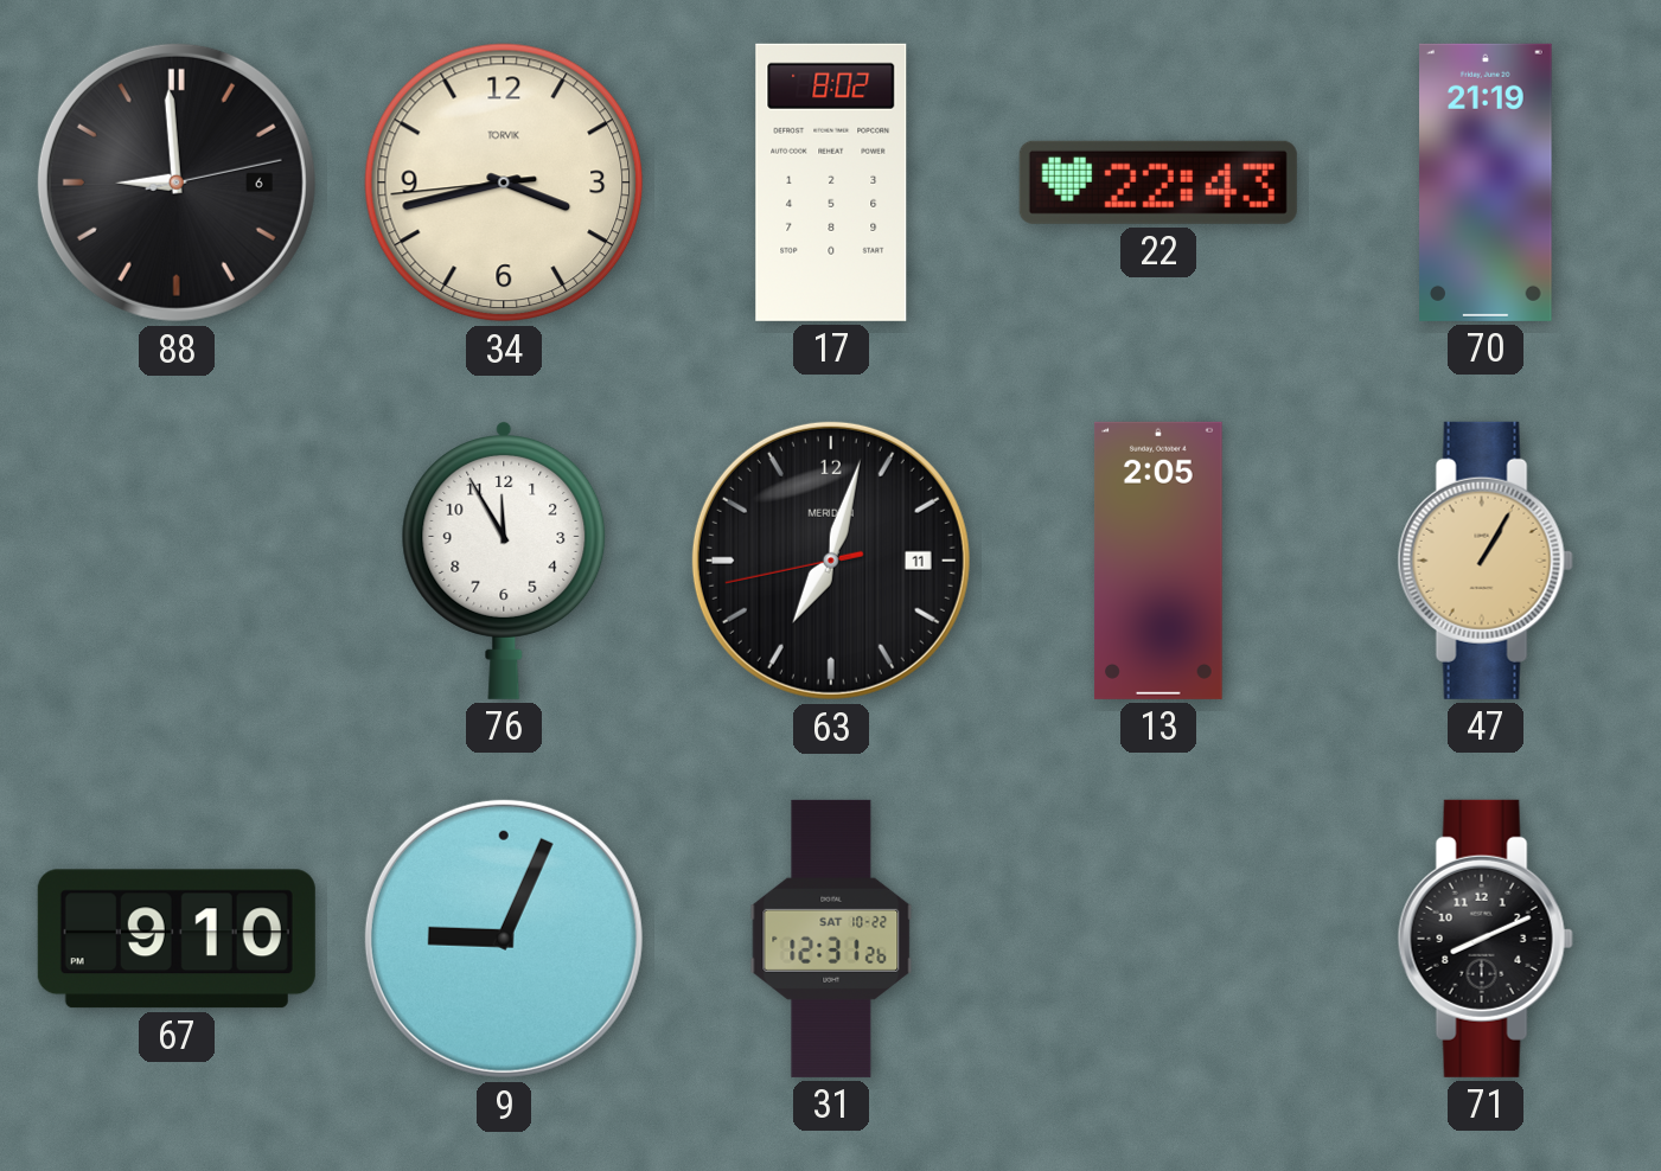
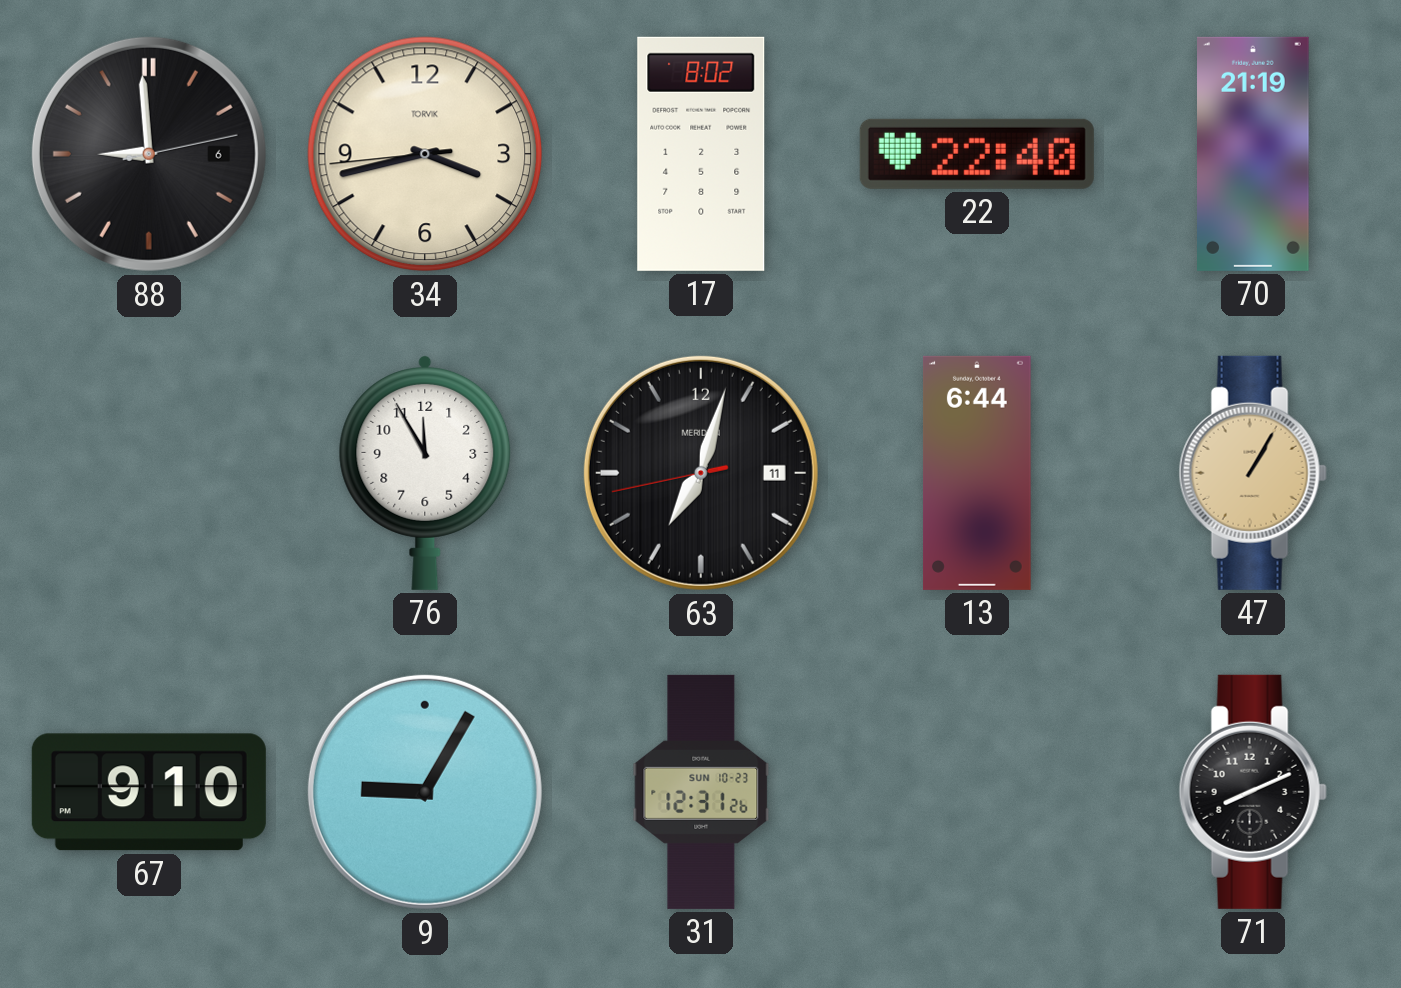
22: 22:43 -> 22:40 (977, 154)
13: 2:05 -> 6:44 (977, 473)
9: 9:04 -> 9:05 (425, 792)
31 date: SAT 10-22 -> SUN 10-23 (701, 792)
